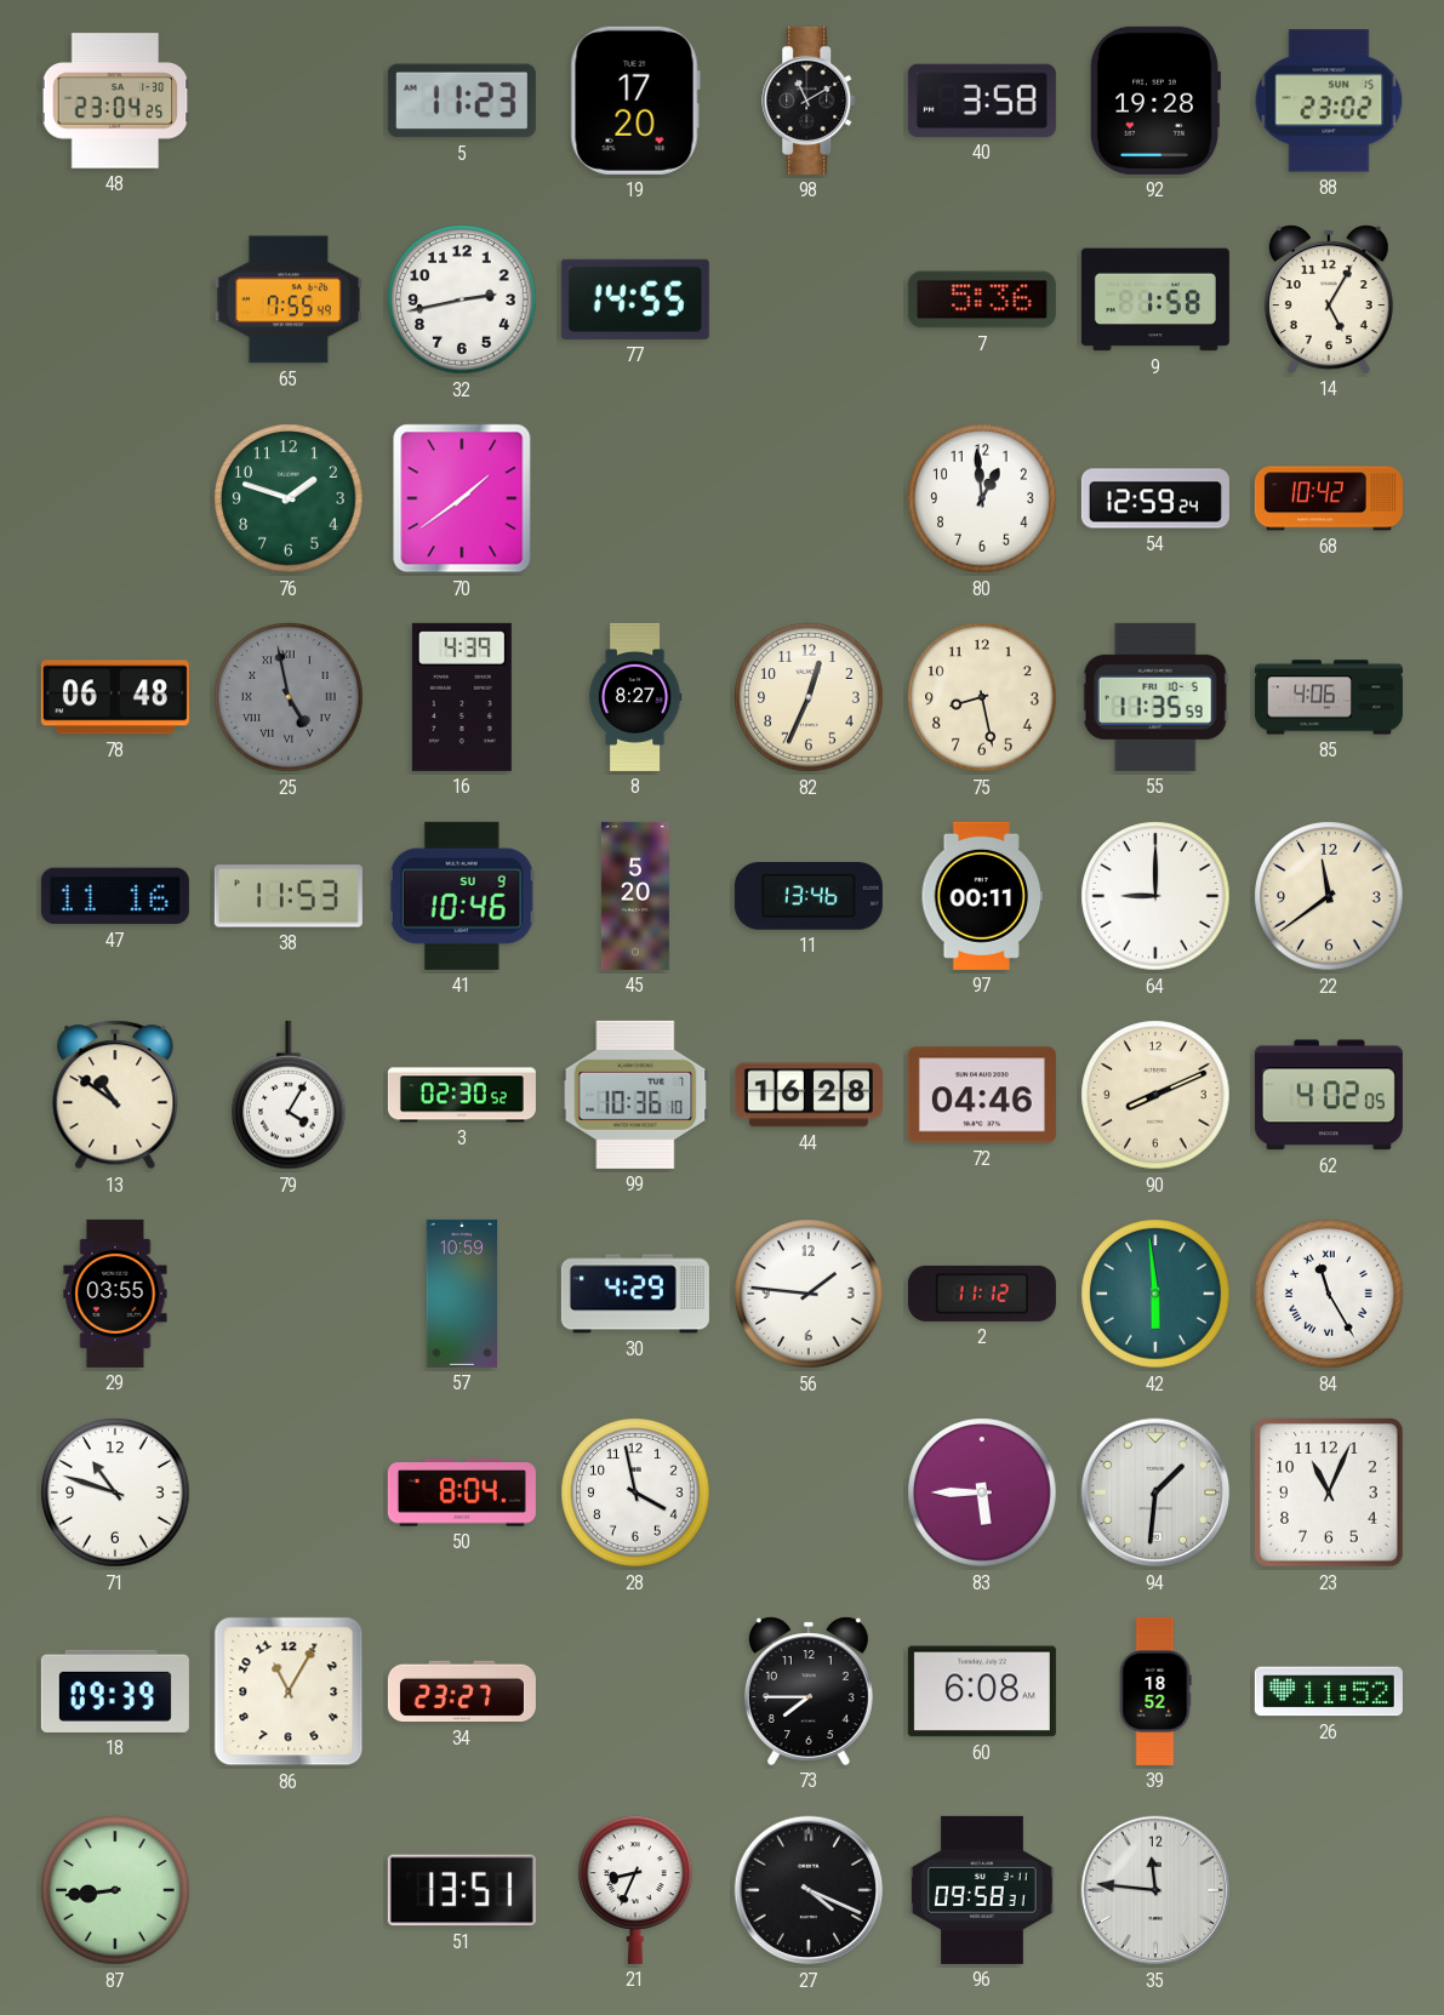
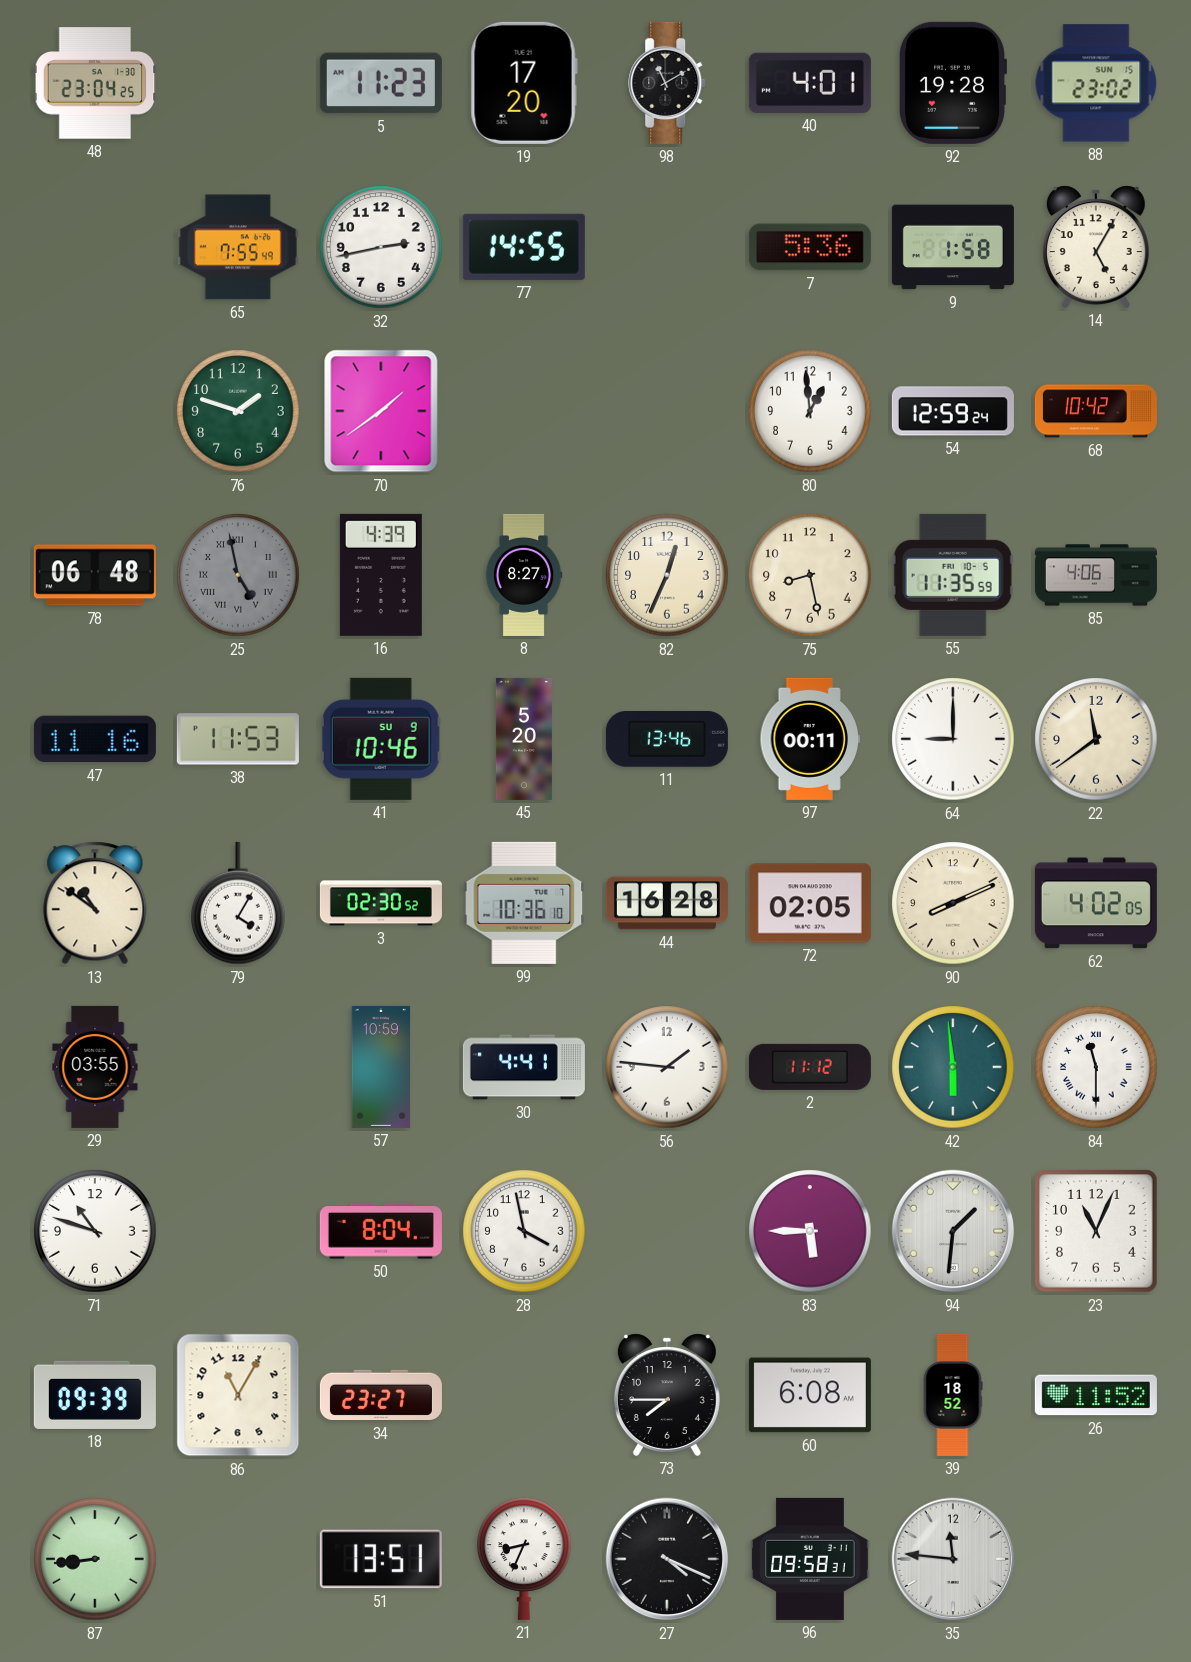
40: 3:58 -> 4:01 (810, 83)
72: 04:46 -> 02:05 (810, 903)
30: 4:29 -> 4:41 (524, 1067)
84: 11:25 -> 11:30 (1096, 1067)
